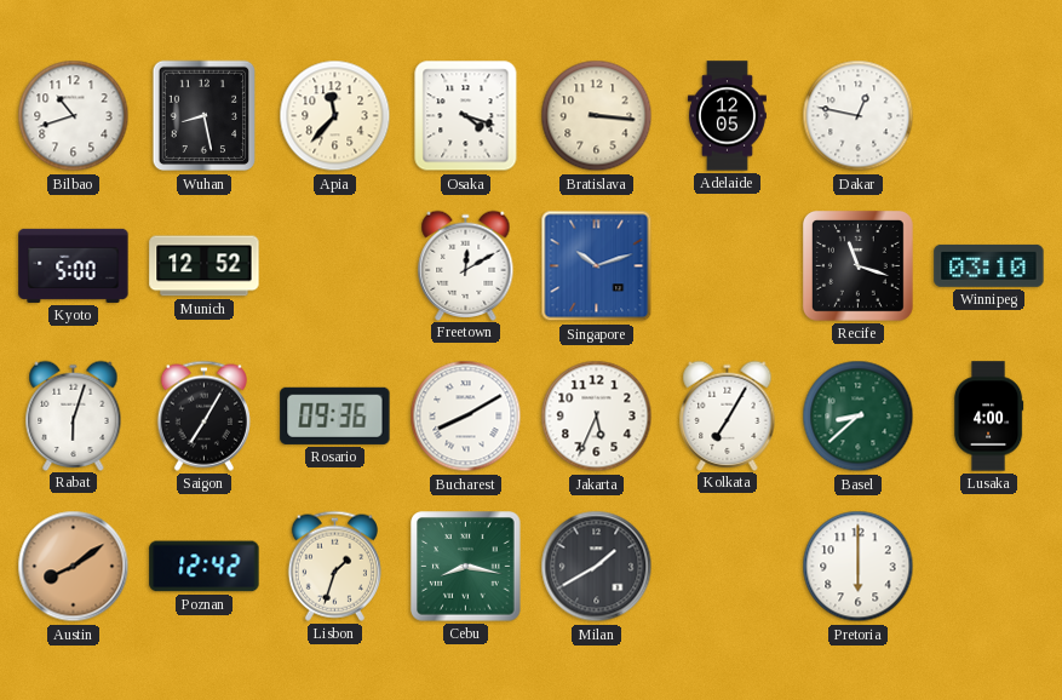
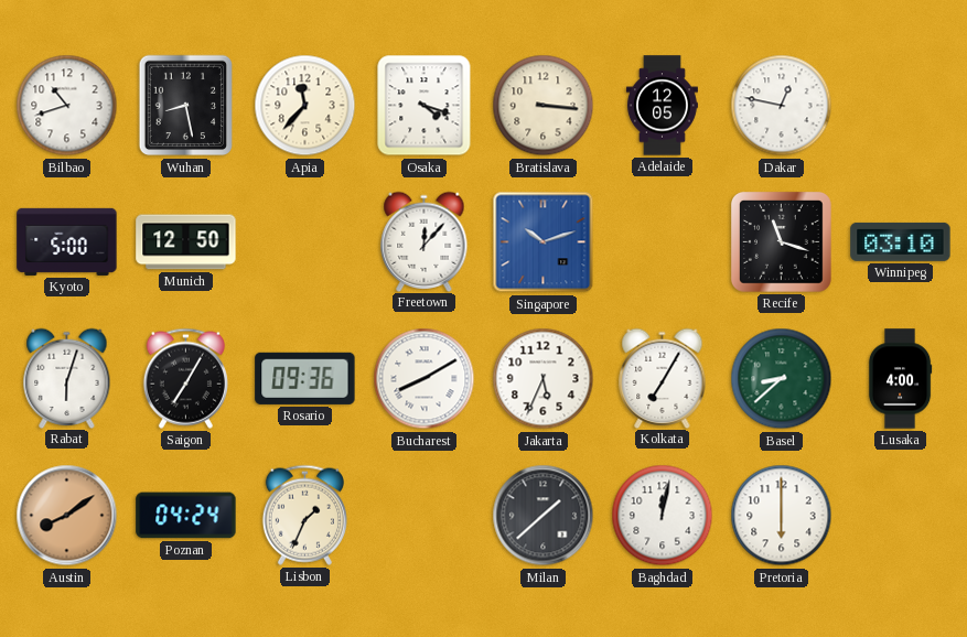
Munich: 12:52 -> 12:50 (186, 242)
Freetown: 12:10 -> 12:07 (425, 241)
Poznan: 12:42 -> 04:24 (186, 516)
Lisbon: 1:33 -> 1:34 (304, 515)
Cebu: 8:17 -> none (466, 567)
Milan: 1:40 -> 1:38 (544, 516)
Baghdad: none -> 12:02 (663, 516)
